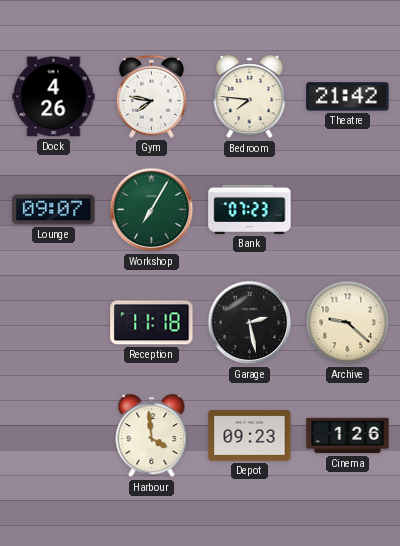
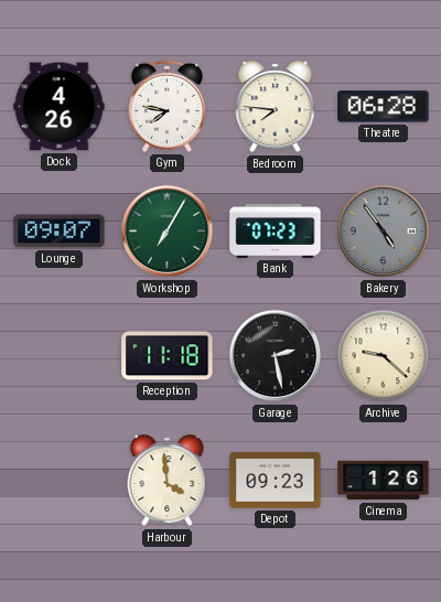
Theatre: 21:42 -> 06:28 (384, 107)
Bakery: none -> 4:54 (384, 232)
